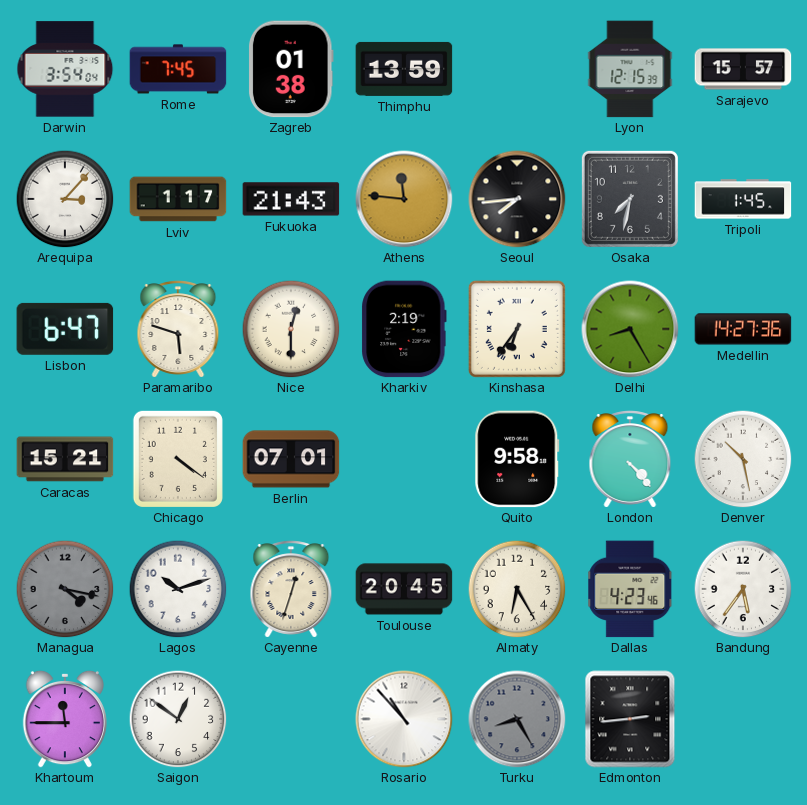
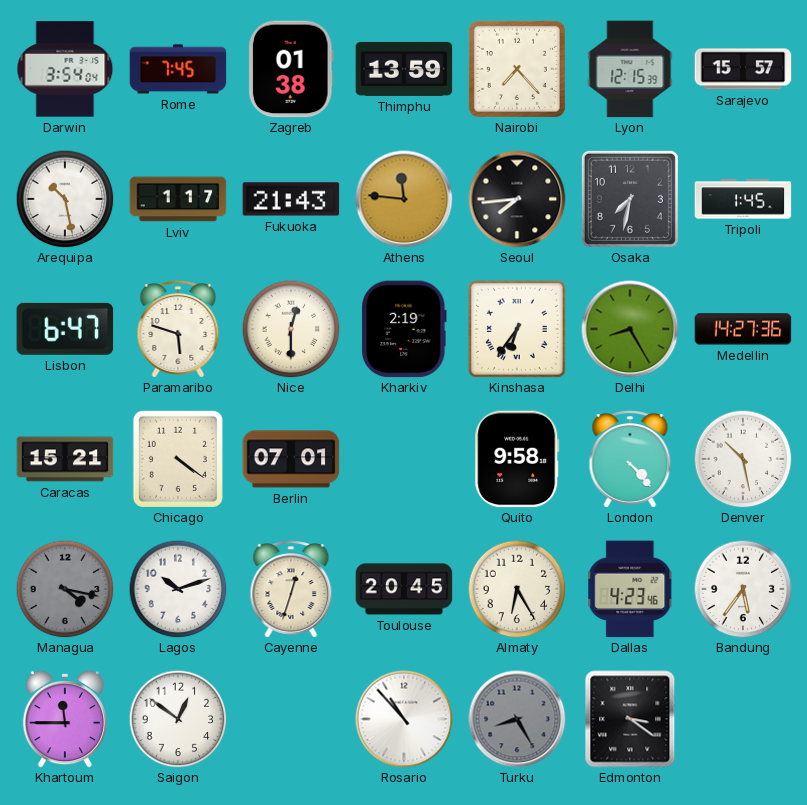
Nairobi: none -> 7:23 (517, 69)
Arequipa: 3:07 -> 10:28 (65, 199)
Edmonton: 2:44 -> 3:21 (630, 719)
